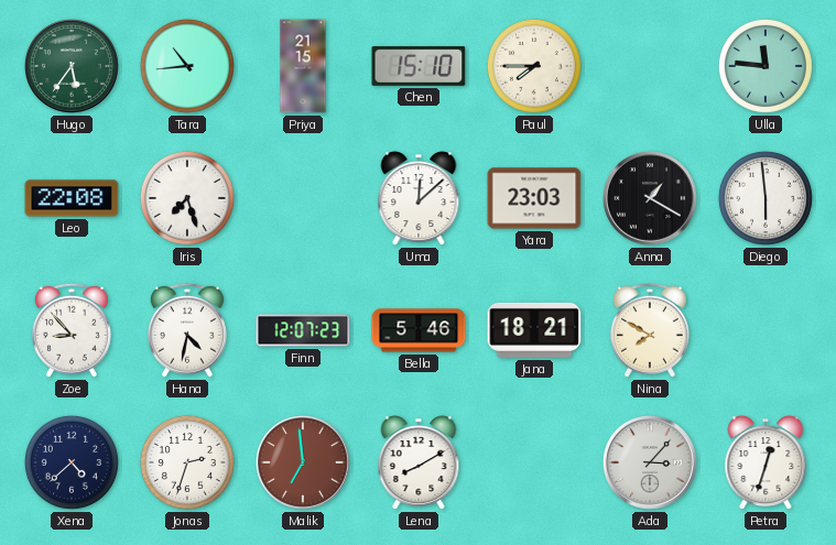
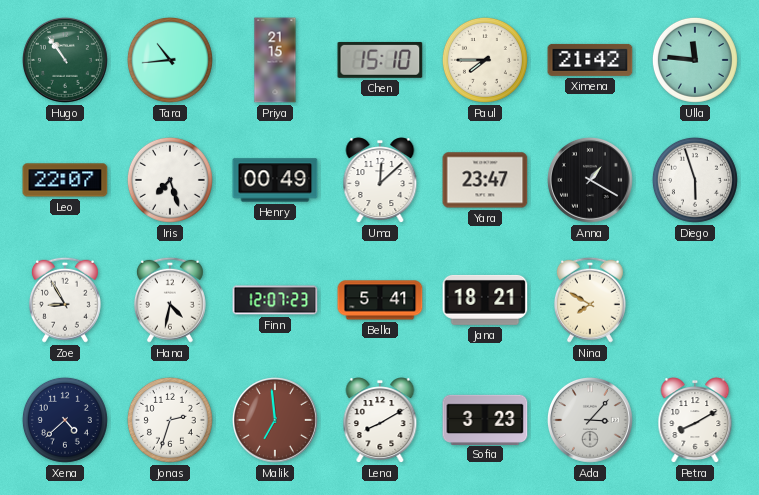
Hugo: 5:36 -> 10:54 (65, 60)
Ximena: none -> 21:42 (590, 60)
Leo: 22:08 -> 22:07 (65, 180)
Henry: none -> 00:49 (275, 180)
Yara: 23:03 -> 23:47 (485, 180)
Diego: 5:59 -> 5:57 (695, 180)
Zoe: 8:53 -> 8:55 (65, 300)
Bella: 5:46 -> 5:41 (380, 300)
Sofia: none -> 3:23 (485, 419)
Petra: 12:33 -> 8:10 (695, 420)
